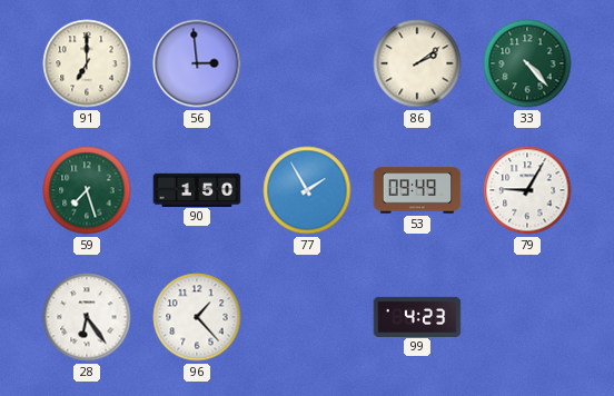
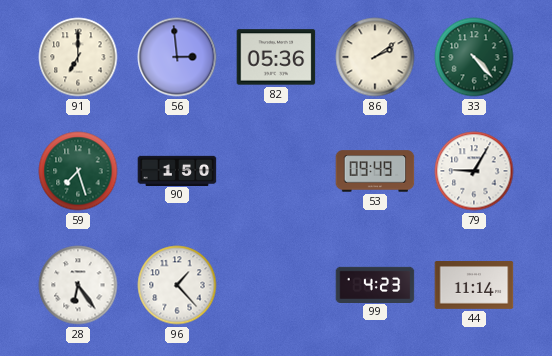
82: none -> 05:36 (276, 57)
77: 1:55 -> none (307, 190)
44: none -> 11:14 (474, 286)
